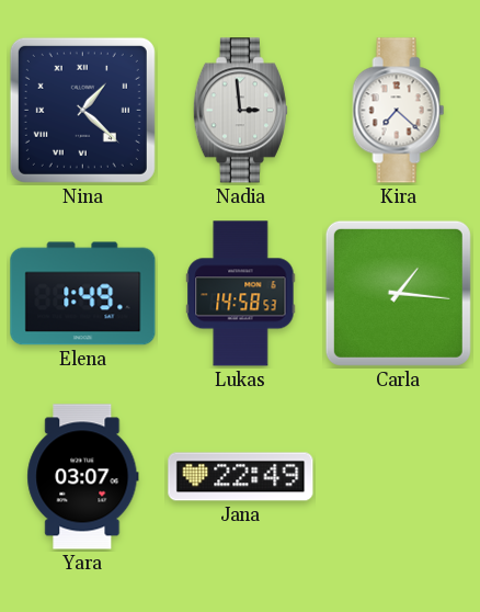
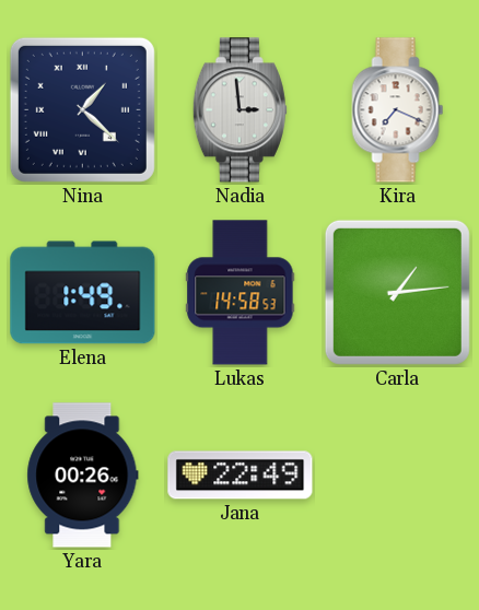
Kira: 7:22 -> 7:19 (398, 110)
Carla: 1:16 -> 1:14 (397, 292)
Yara: 03:07 -> 00:26 (83, 476)
